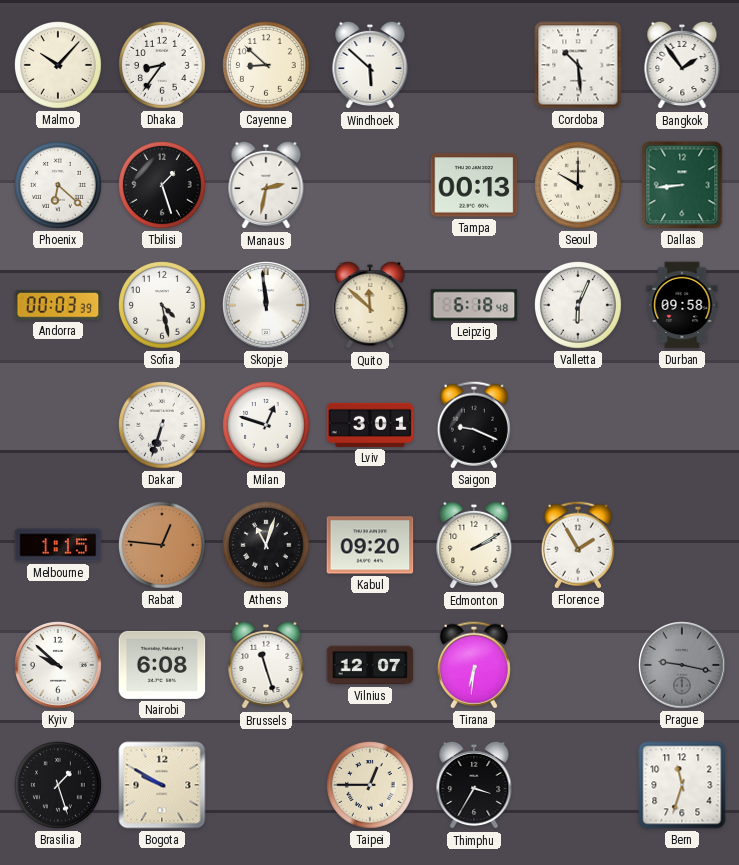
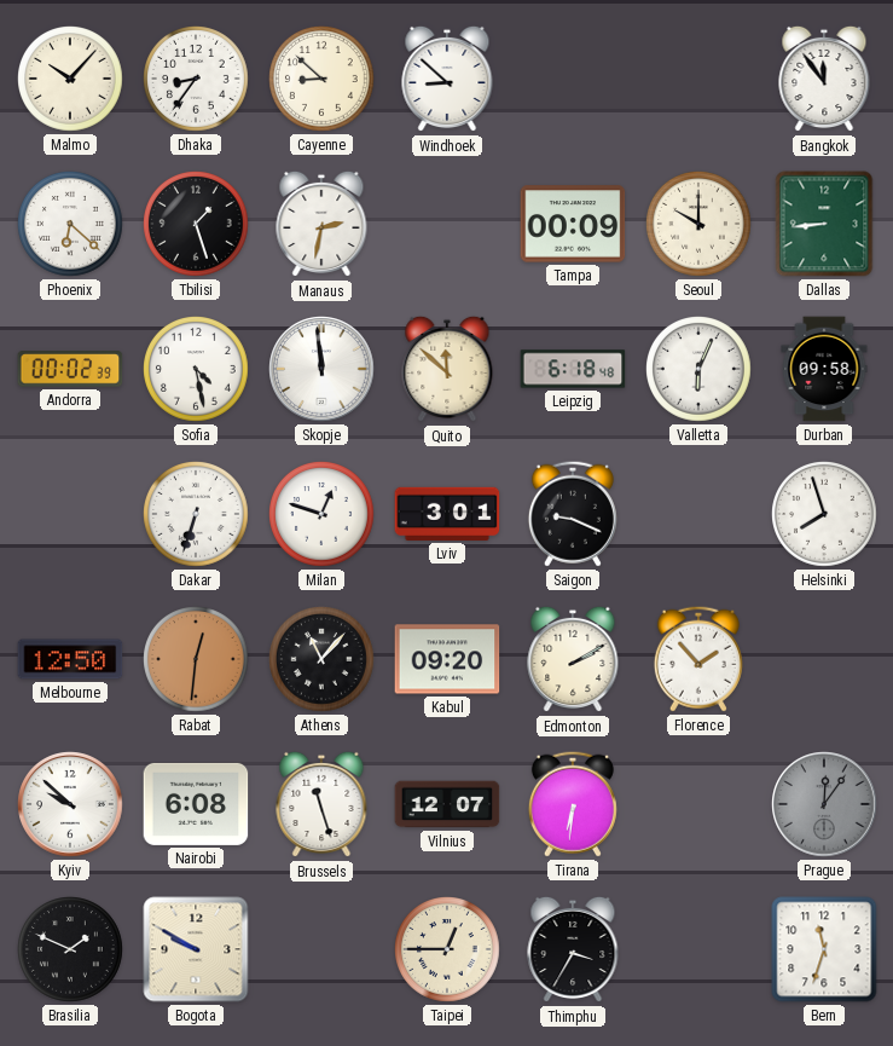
Windhoek: 5:52 -> 8:52 (447, 79)
Cordoba: 10:29 -> none (578, 65)
Bangkok: 1:54 -> 11:54 (824, 79)
Tampa: 00:13 -> 00:09 (573, 224)
Andorra: 00:03 -> 00:02 (70, 369)
Helsinki: none -> 7:57 (825, 515)
Melbourne: 1:15 -> 12:50 (70, 659)
Rabat: 12:46 -> 12:31 (197, 660)
Athens: 11:03 -> 11:07 (323, 660)
Florence: 1:55 -> 1:53 (698, 659)
Prague: 9:17 -> 12:06 (824, 804)
Brasilia: 1:27 -> 1:49 (71, 950)
